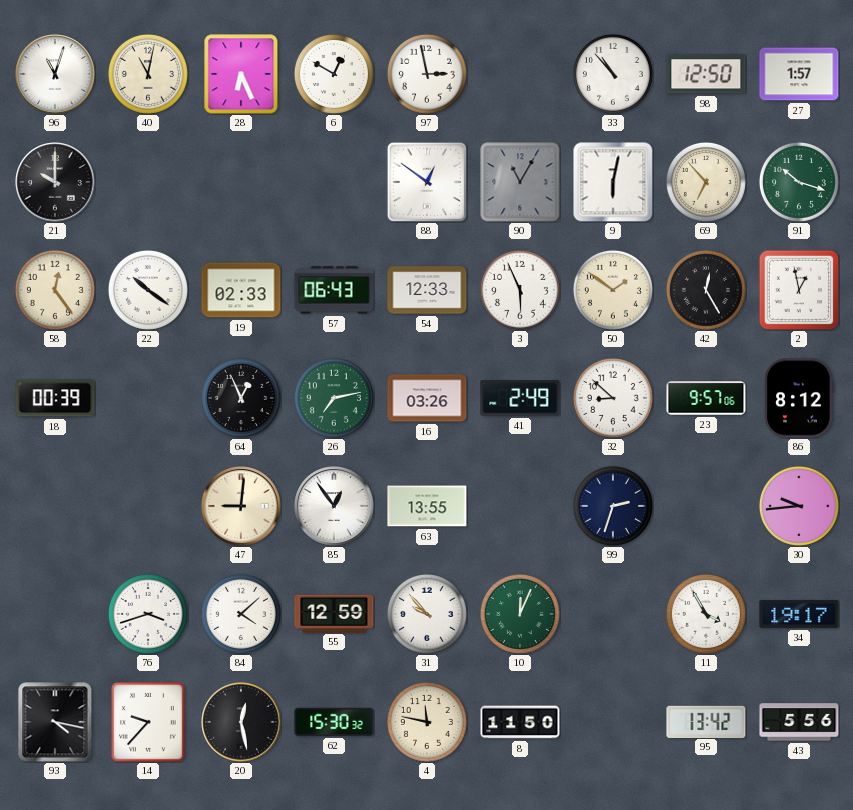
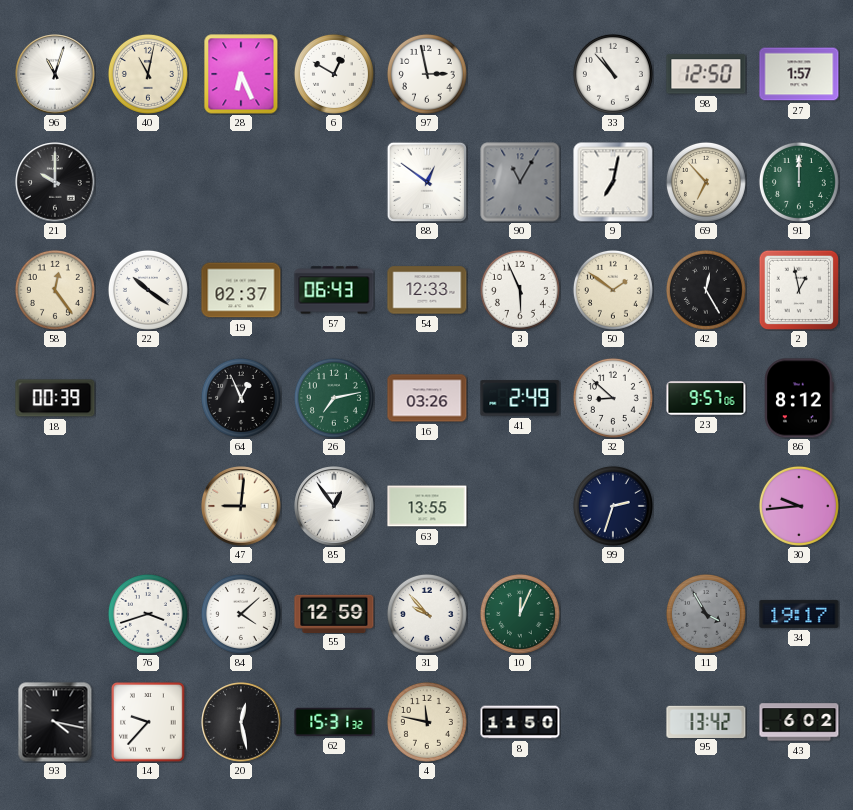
9: 6:02 -> 7:02 (613, 182)
91: 10:18 -> 12:00 (799, 182)
19: 02:33 -> 02:37 (241, 290)
11 dial: white -> grey (706, 614)
62: 15:30 -> 15:31 (334, 722)
43: 5:56 -> 6:02 (799, 722)
